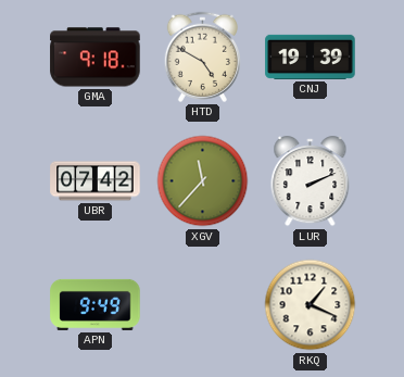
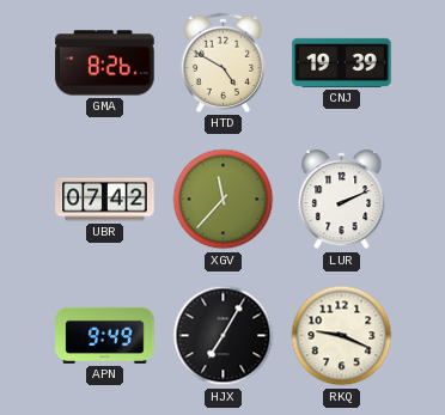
GMA: 9:18 -> 8:26 (105, 63)
HJX: none -> 7:05 (224, 336)
RKQ: 1:19 -> 9:19 (342, 336)
